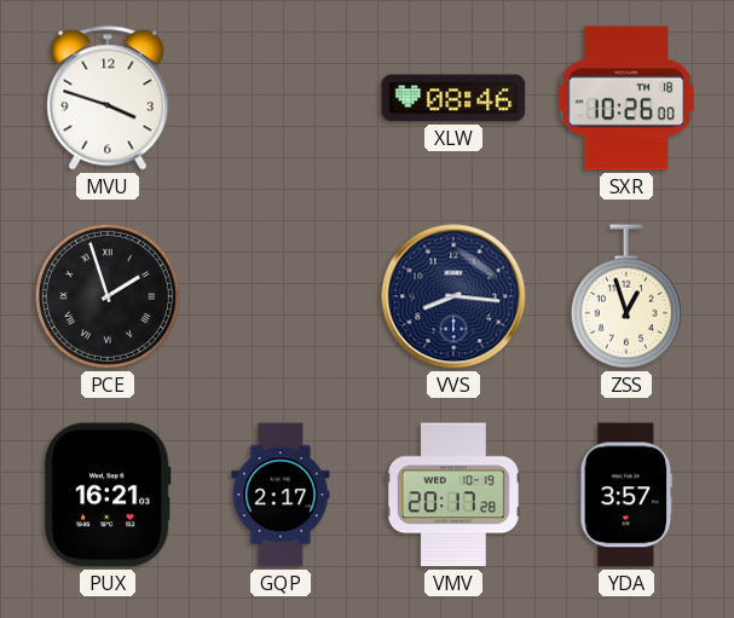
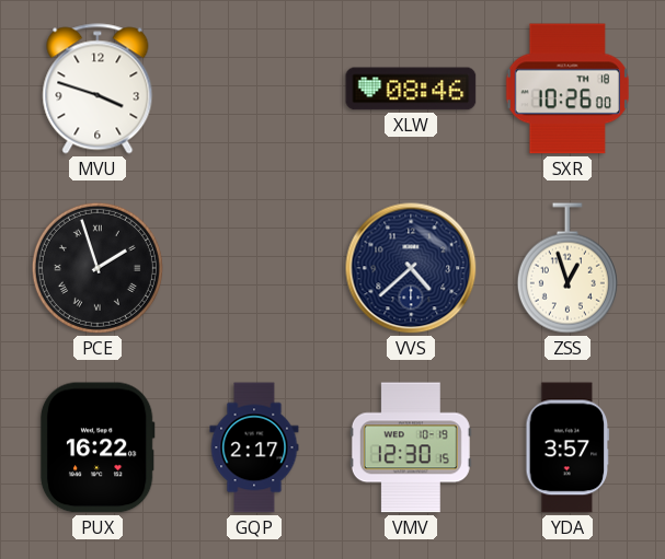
VVS: 8:16 -> 4:38 (411, 268)
PUX: 16:21 -> 16:22 (98, 447)
VMV: 20:17 -> 12:30 (411, 447)
